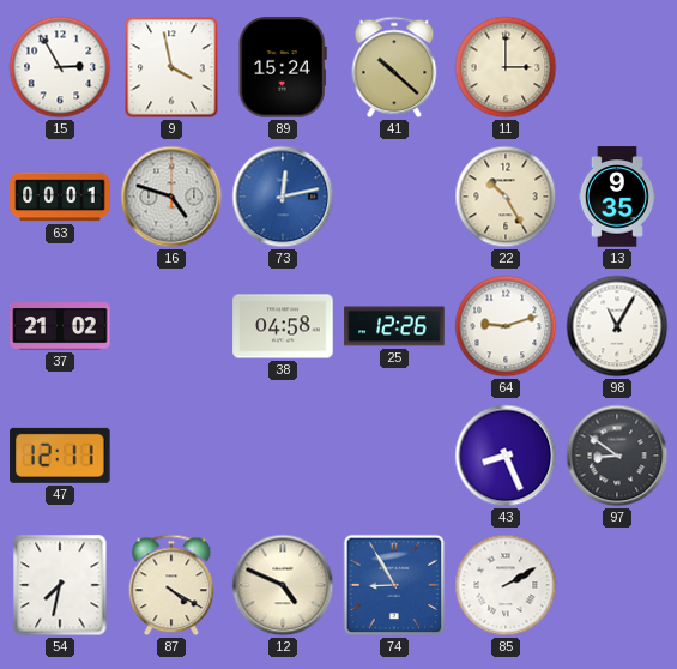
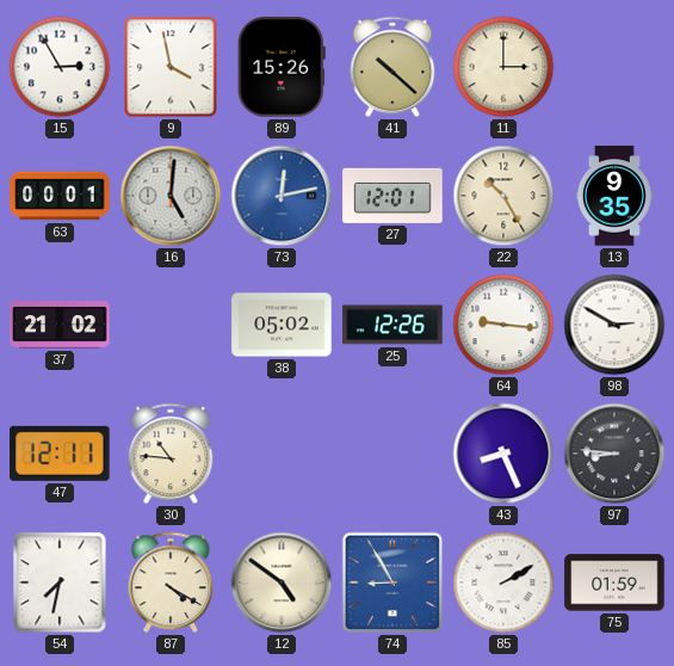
89: 15:24 -> 15:26 (282, 67)
16: 4:48 -> 5:01 (171, 196)
27: none -> 12:01 (392, 196)
38: 04:58 -> 05:02 (282, 325)
64: 9:12 -> 9:16 (503, 325)
98: 11:05 -> 2:50 (614, 325)
30: none -> 10:46 (171, 454)
97: 8:51 -> 8:46 (614, 454)
12: 4:49 -> 4:51 (282, 582)
75: none -> 01:59 (614, 582)
